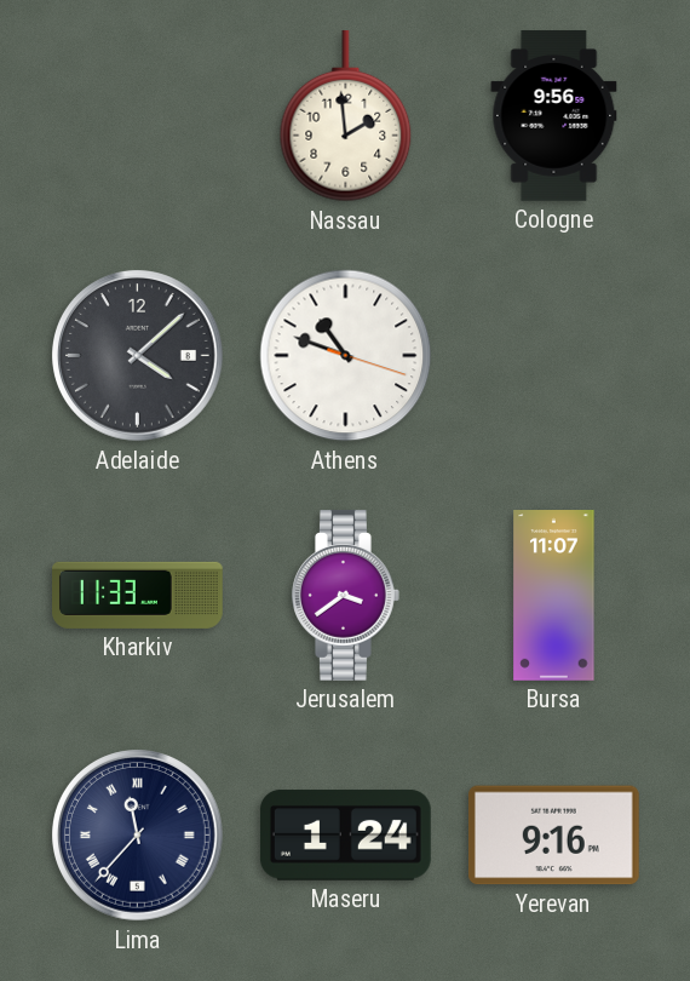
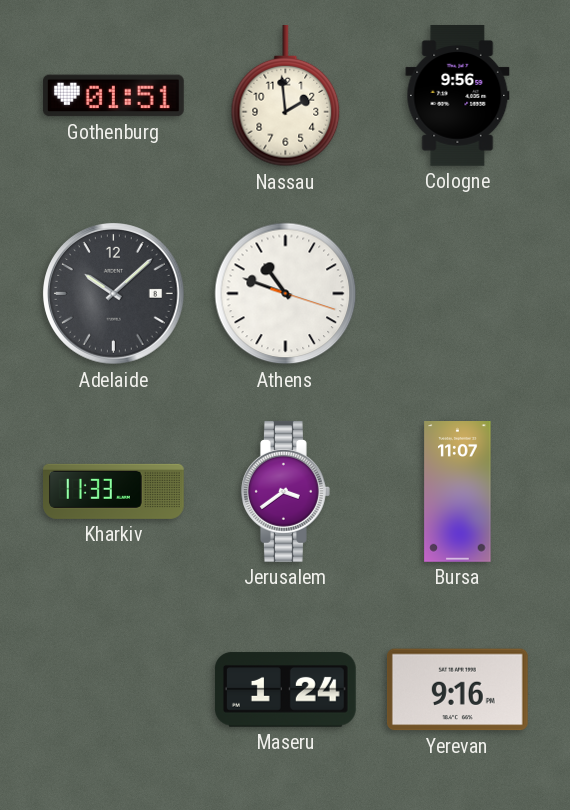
Gothenburg: none -> 01:51 (114, 96)
Adelaide: 4:08 -> 10:08 (114, 294)
Lima: 11:37 -> none (138, 836)
